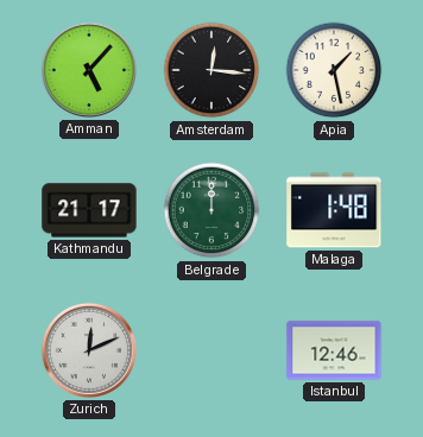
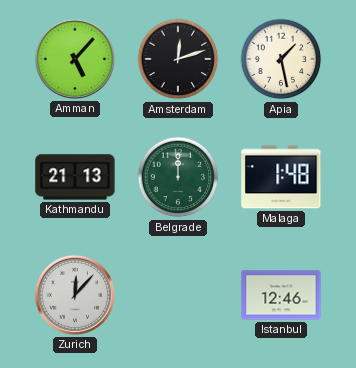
Amsterdam: 12:16 -> 12:12 (178, 59)
Kathmandu: 21:17 -> 21:13 (75, 177)
Zurich: 12:11 -> 12:07 (75, 295)
